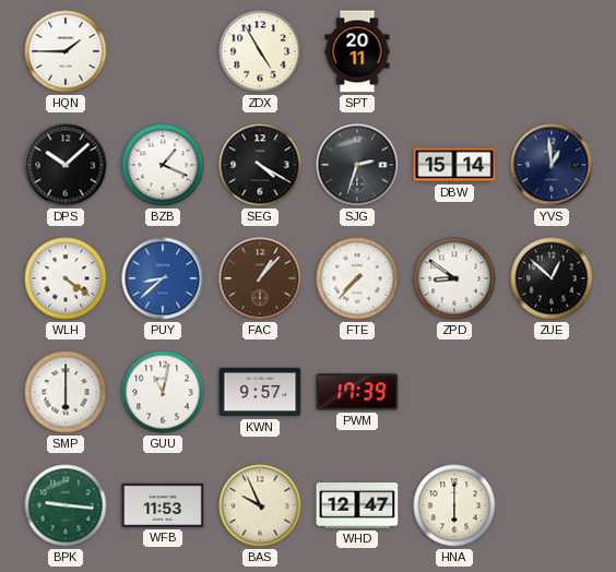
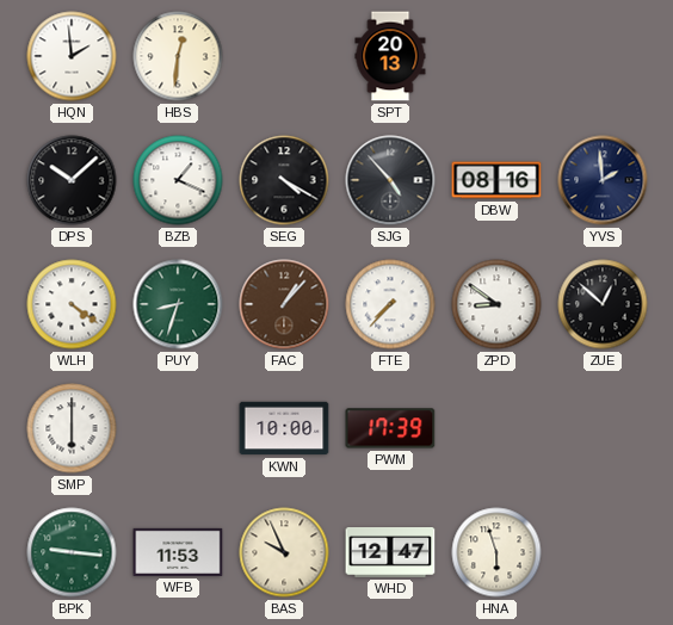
HQN: 1:45 -> 1:59 (72, 56)
HBS: none -> 12:31 (178, 56)
ZDX: 4:55 -> none (260, 51)
SPT: 20:11 -> 20:13 (390, 56)
SJG: 2:33 -> 4:53 (390, 180)
DBW: 15:14 -> 08:16 (496, 180)
YVS: 12:59 -> 1:59 (603, 180)
PUY: 8:38 -> 8:33 (178, 304)
PUY dial: blue -> green (178, 304)
GUU: 11:02 -> none (163, 392)
KWN: 9:57 -> 10:00 (284, 428)
HNA: 6:00 -> 5:57 (496, 552)
